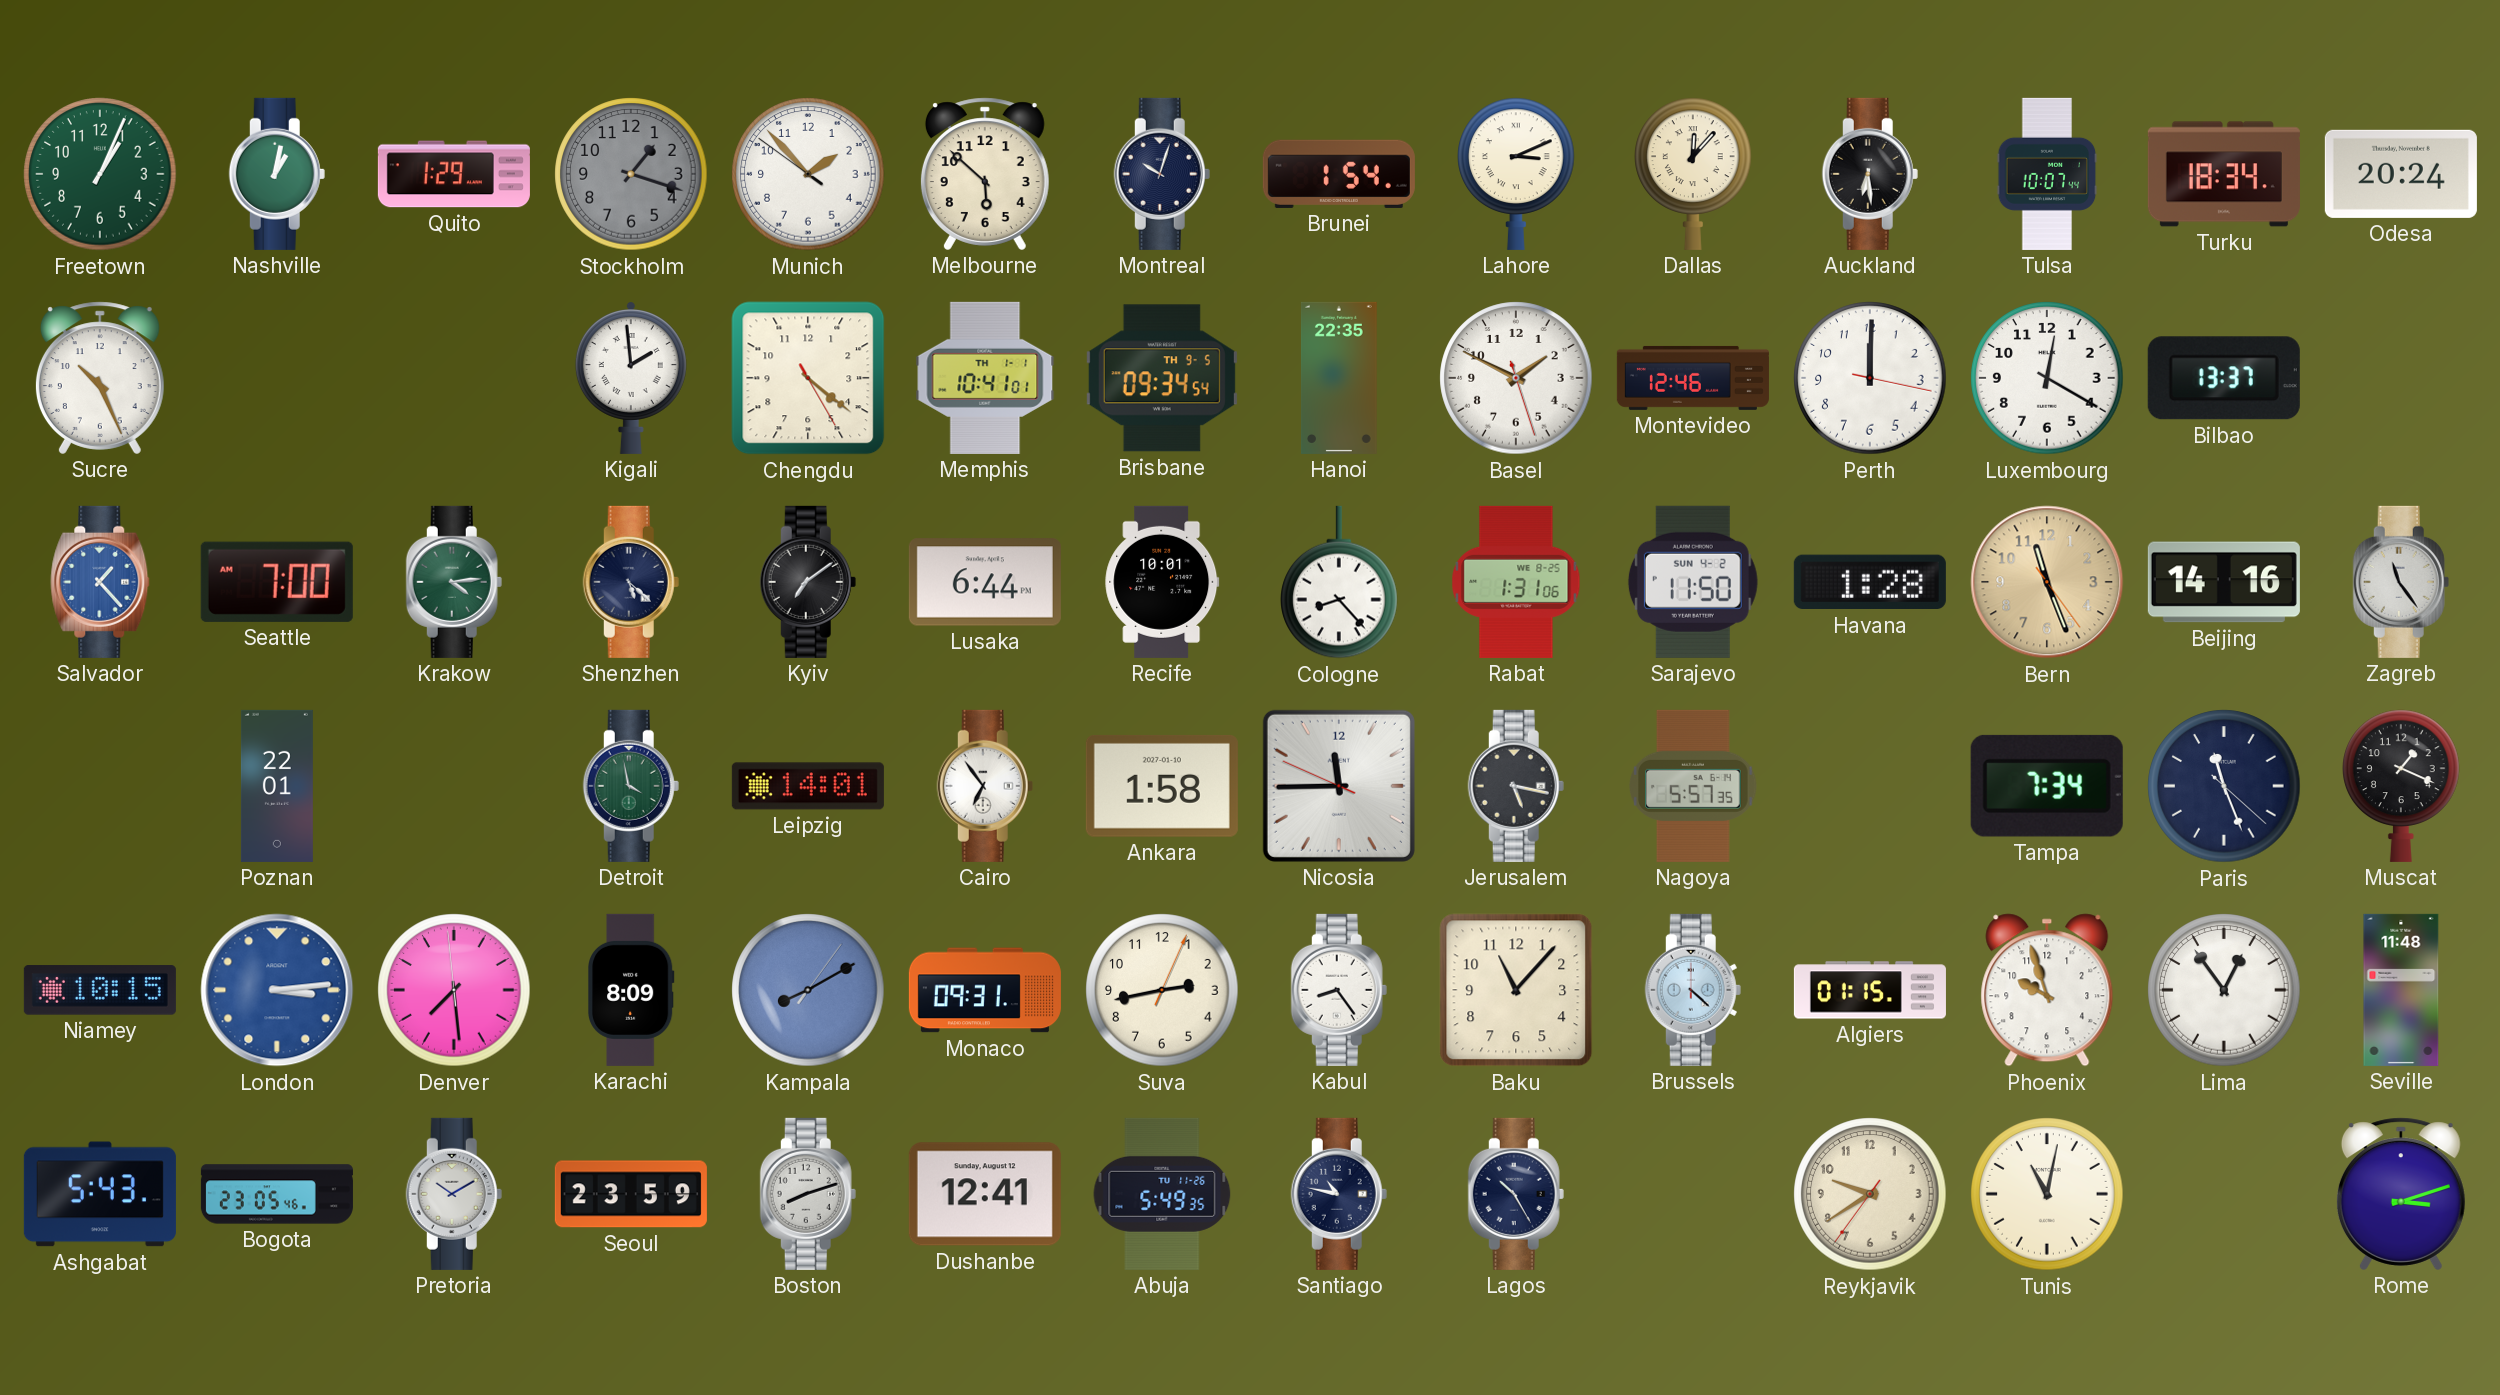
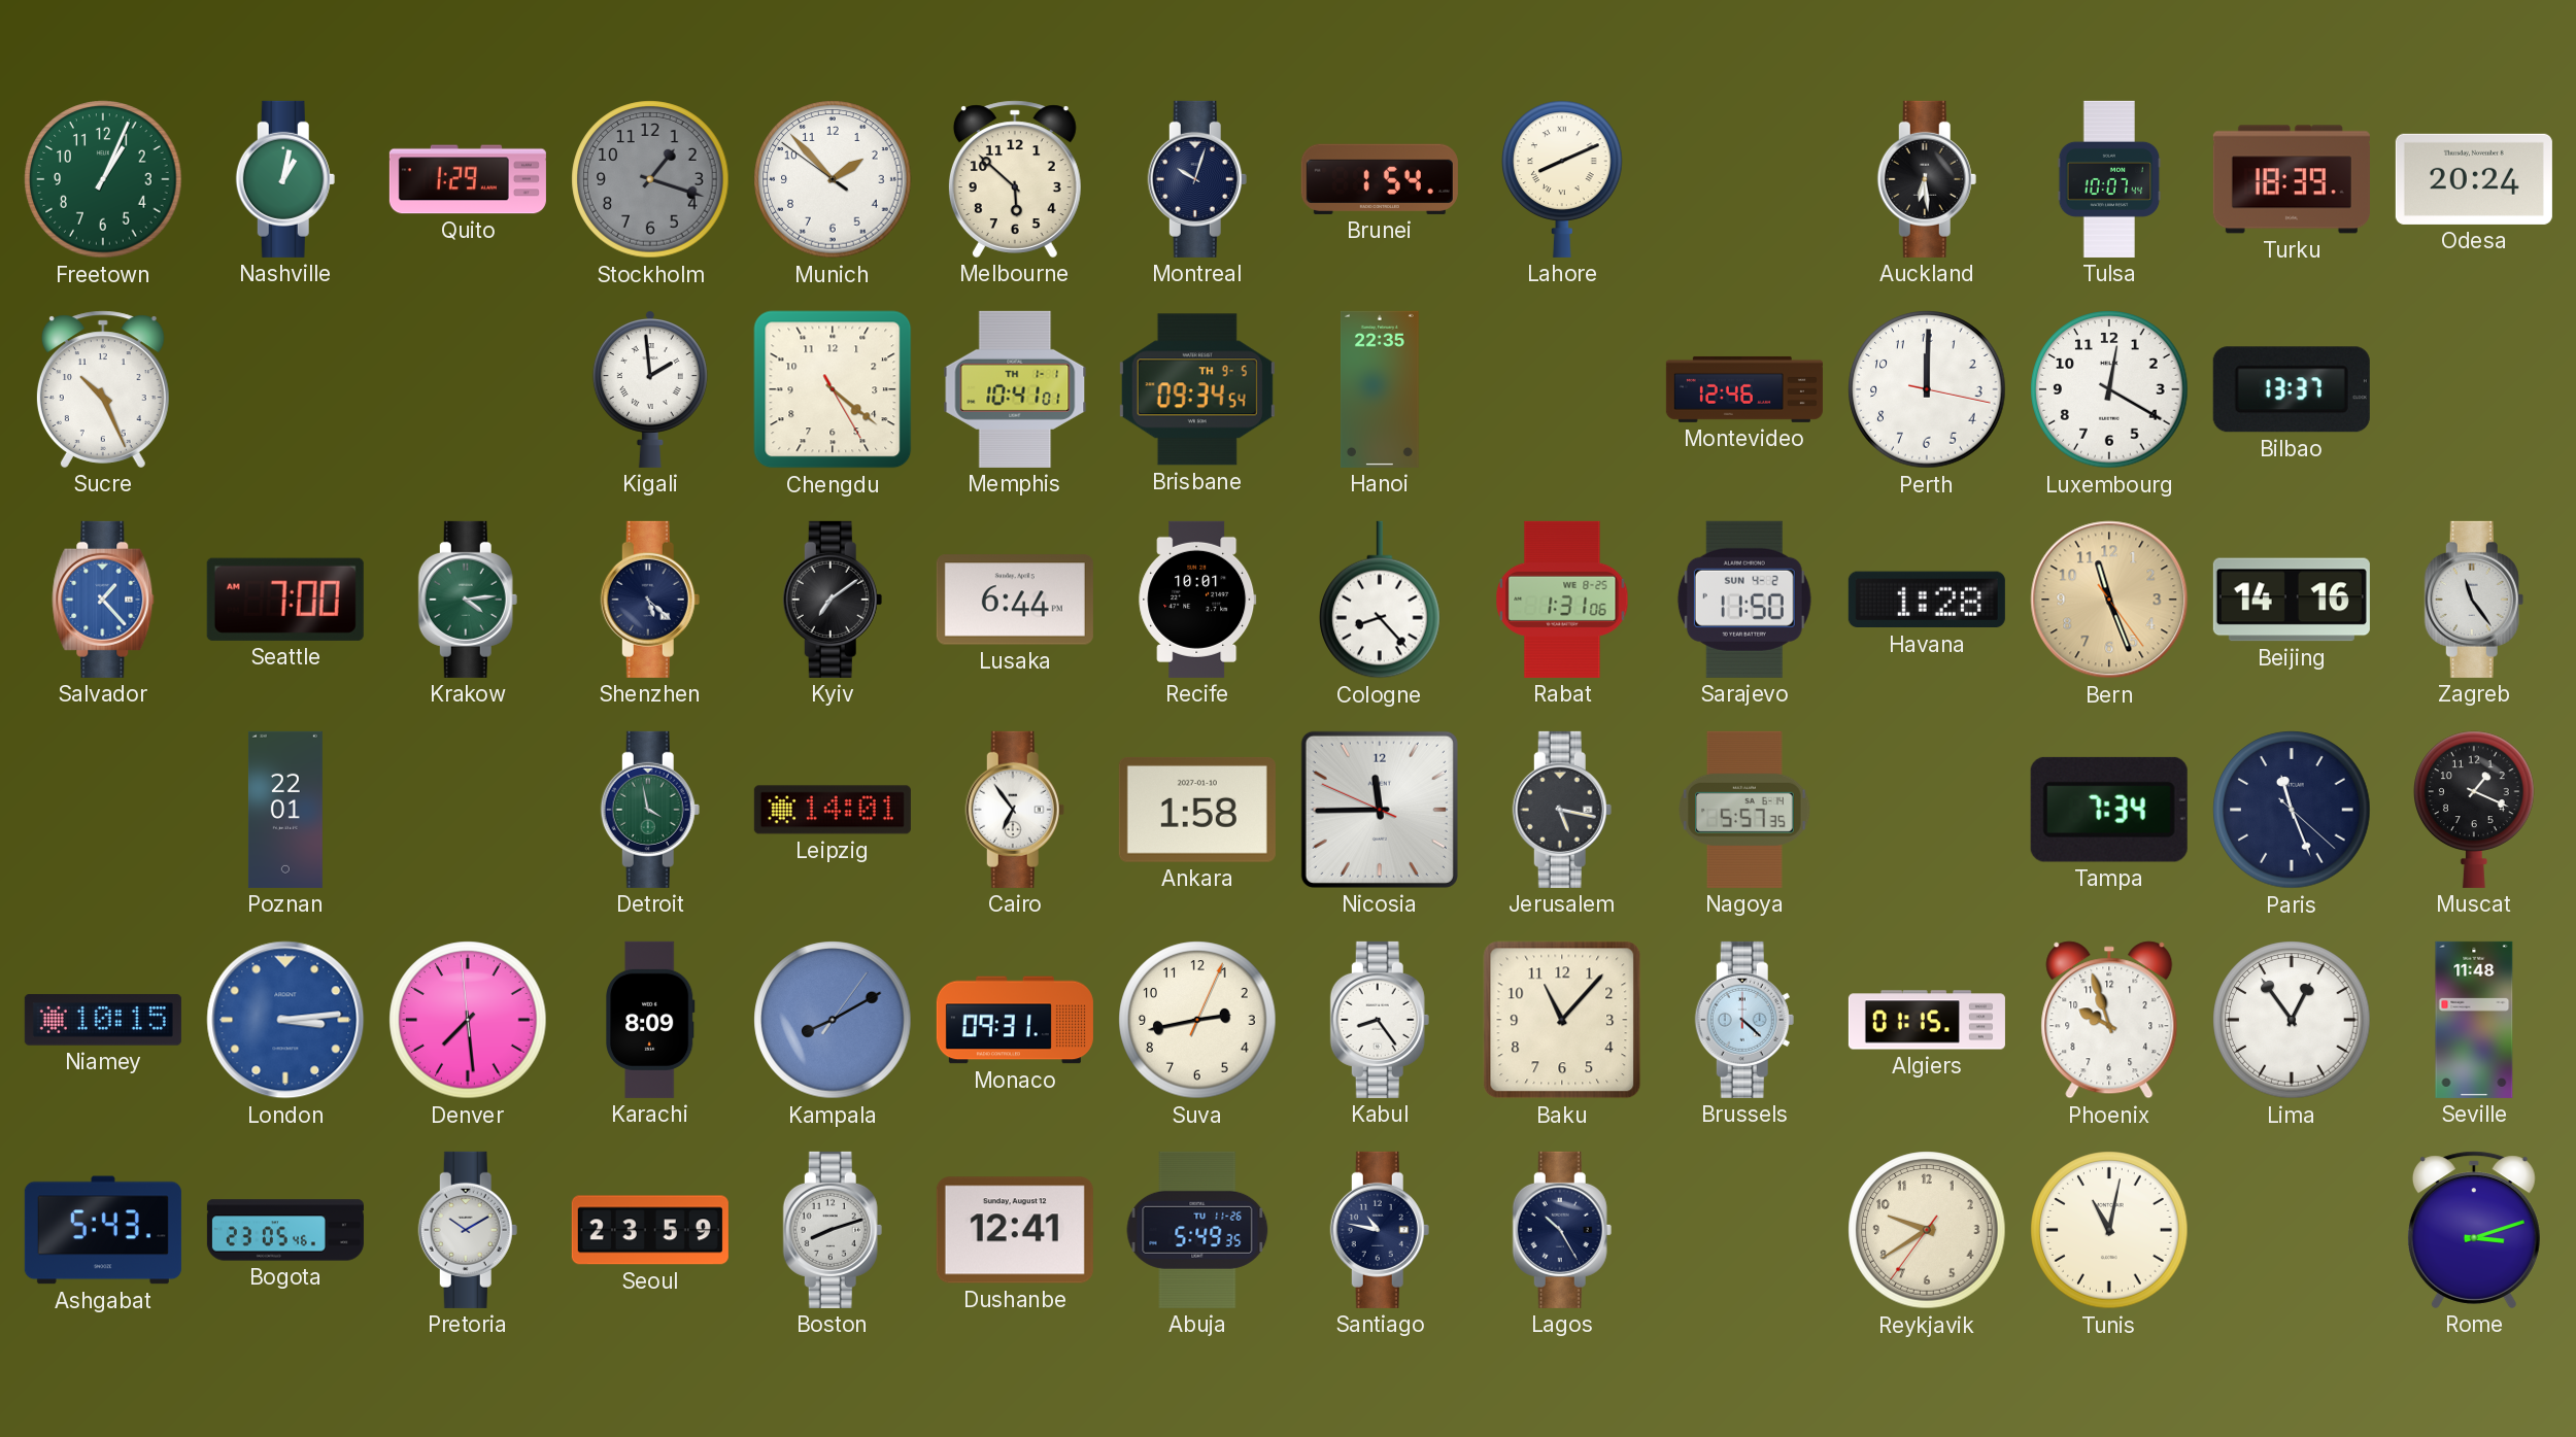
Lahore: 3:11 -> 8:11 (1563, 179)
Dallas: 12:07 -> none (1694, 174)
Turku: 18:34 -> 18:39 (2292, 179)
Basel: 1:49 -> none (1516, 378)
